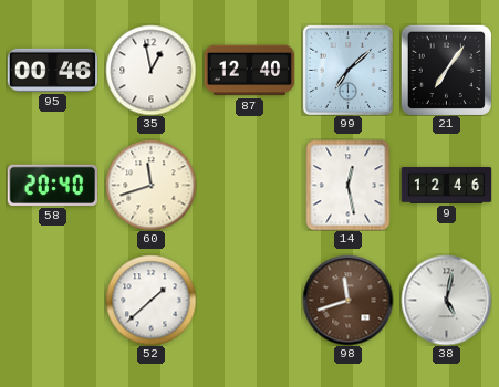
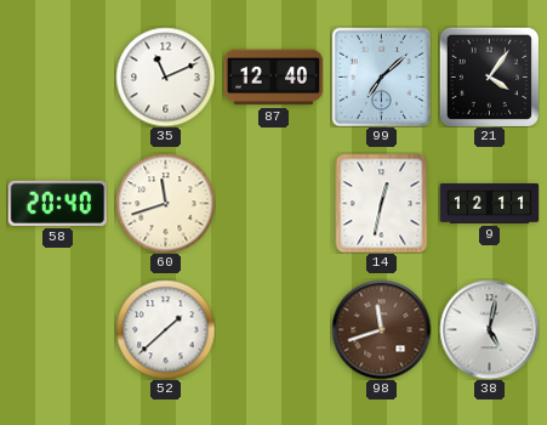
95: 00:46 -> none (52, 70)
35: 12:58 -> 11:11 (165, 76)
21: 7:06 -> 4:06 (489, 76)
14: 12:28 -> 12:32 (382, 203)
9: 12:46 -> 12:11 (489, 204)
